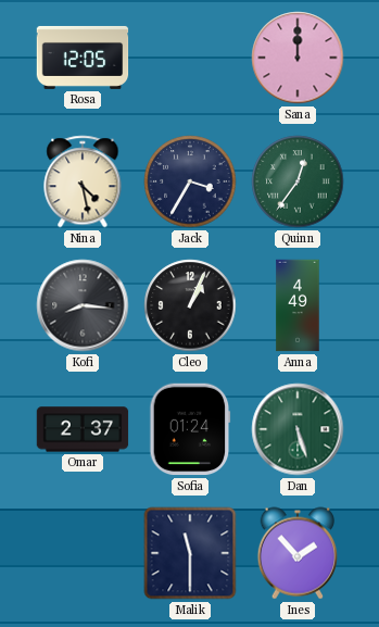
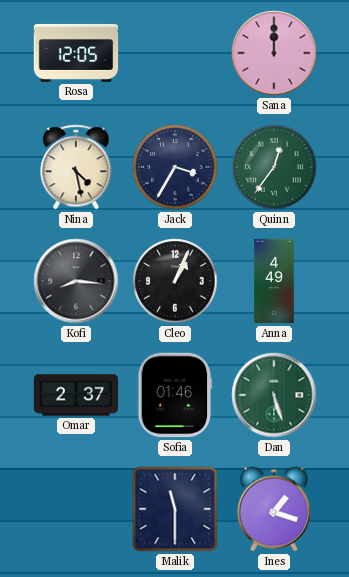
Sofia: 01:24 -> 01:46 (175, 395)
Ines: 1:53 -> 1:18 (274, 509)
